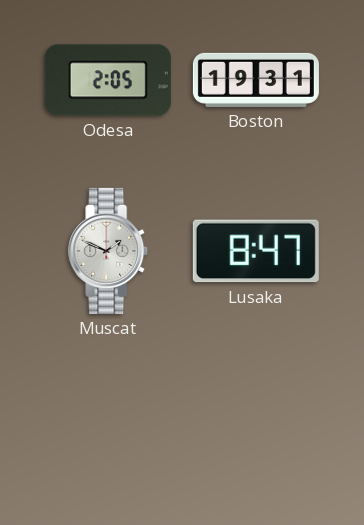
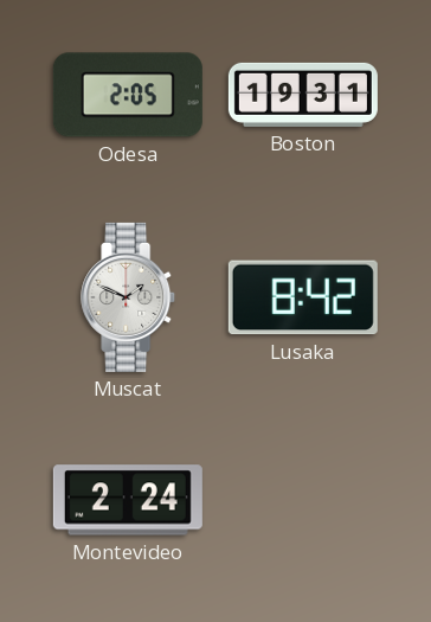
Lusaka: 8:47 -> 8:42 (303, 297)
Montevideo: none -> 2:24 (128, 500)
